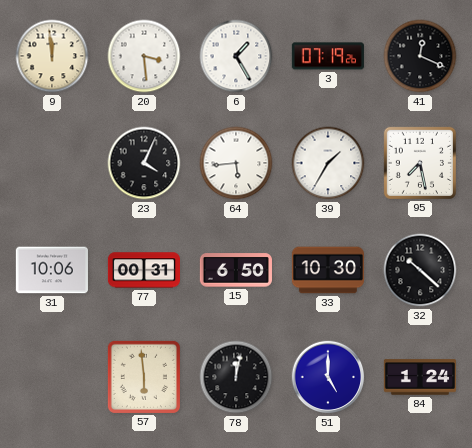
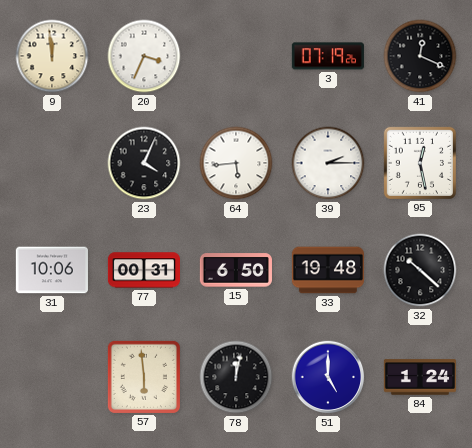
20: 3:29 -> 3:34 (144, 56)
6: 1:25 -> none (236, 56)
39: 1:35 -> 2:15 (328, 163)
95: 7:28 -> 12:28 (420, 163)
33: 10:30 -> 19:48 (327, 270)
